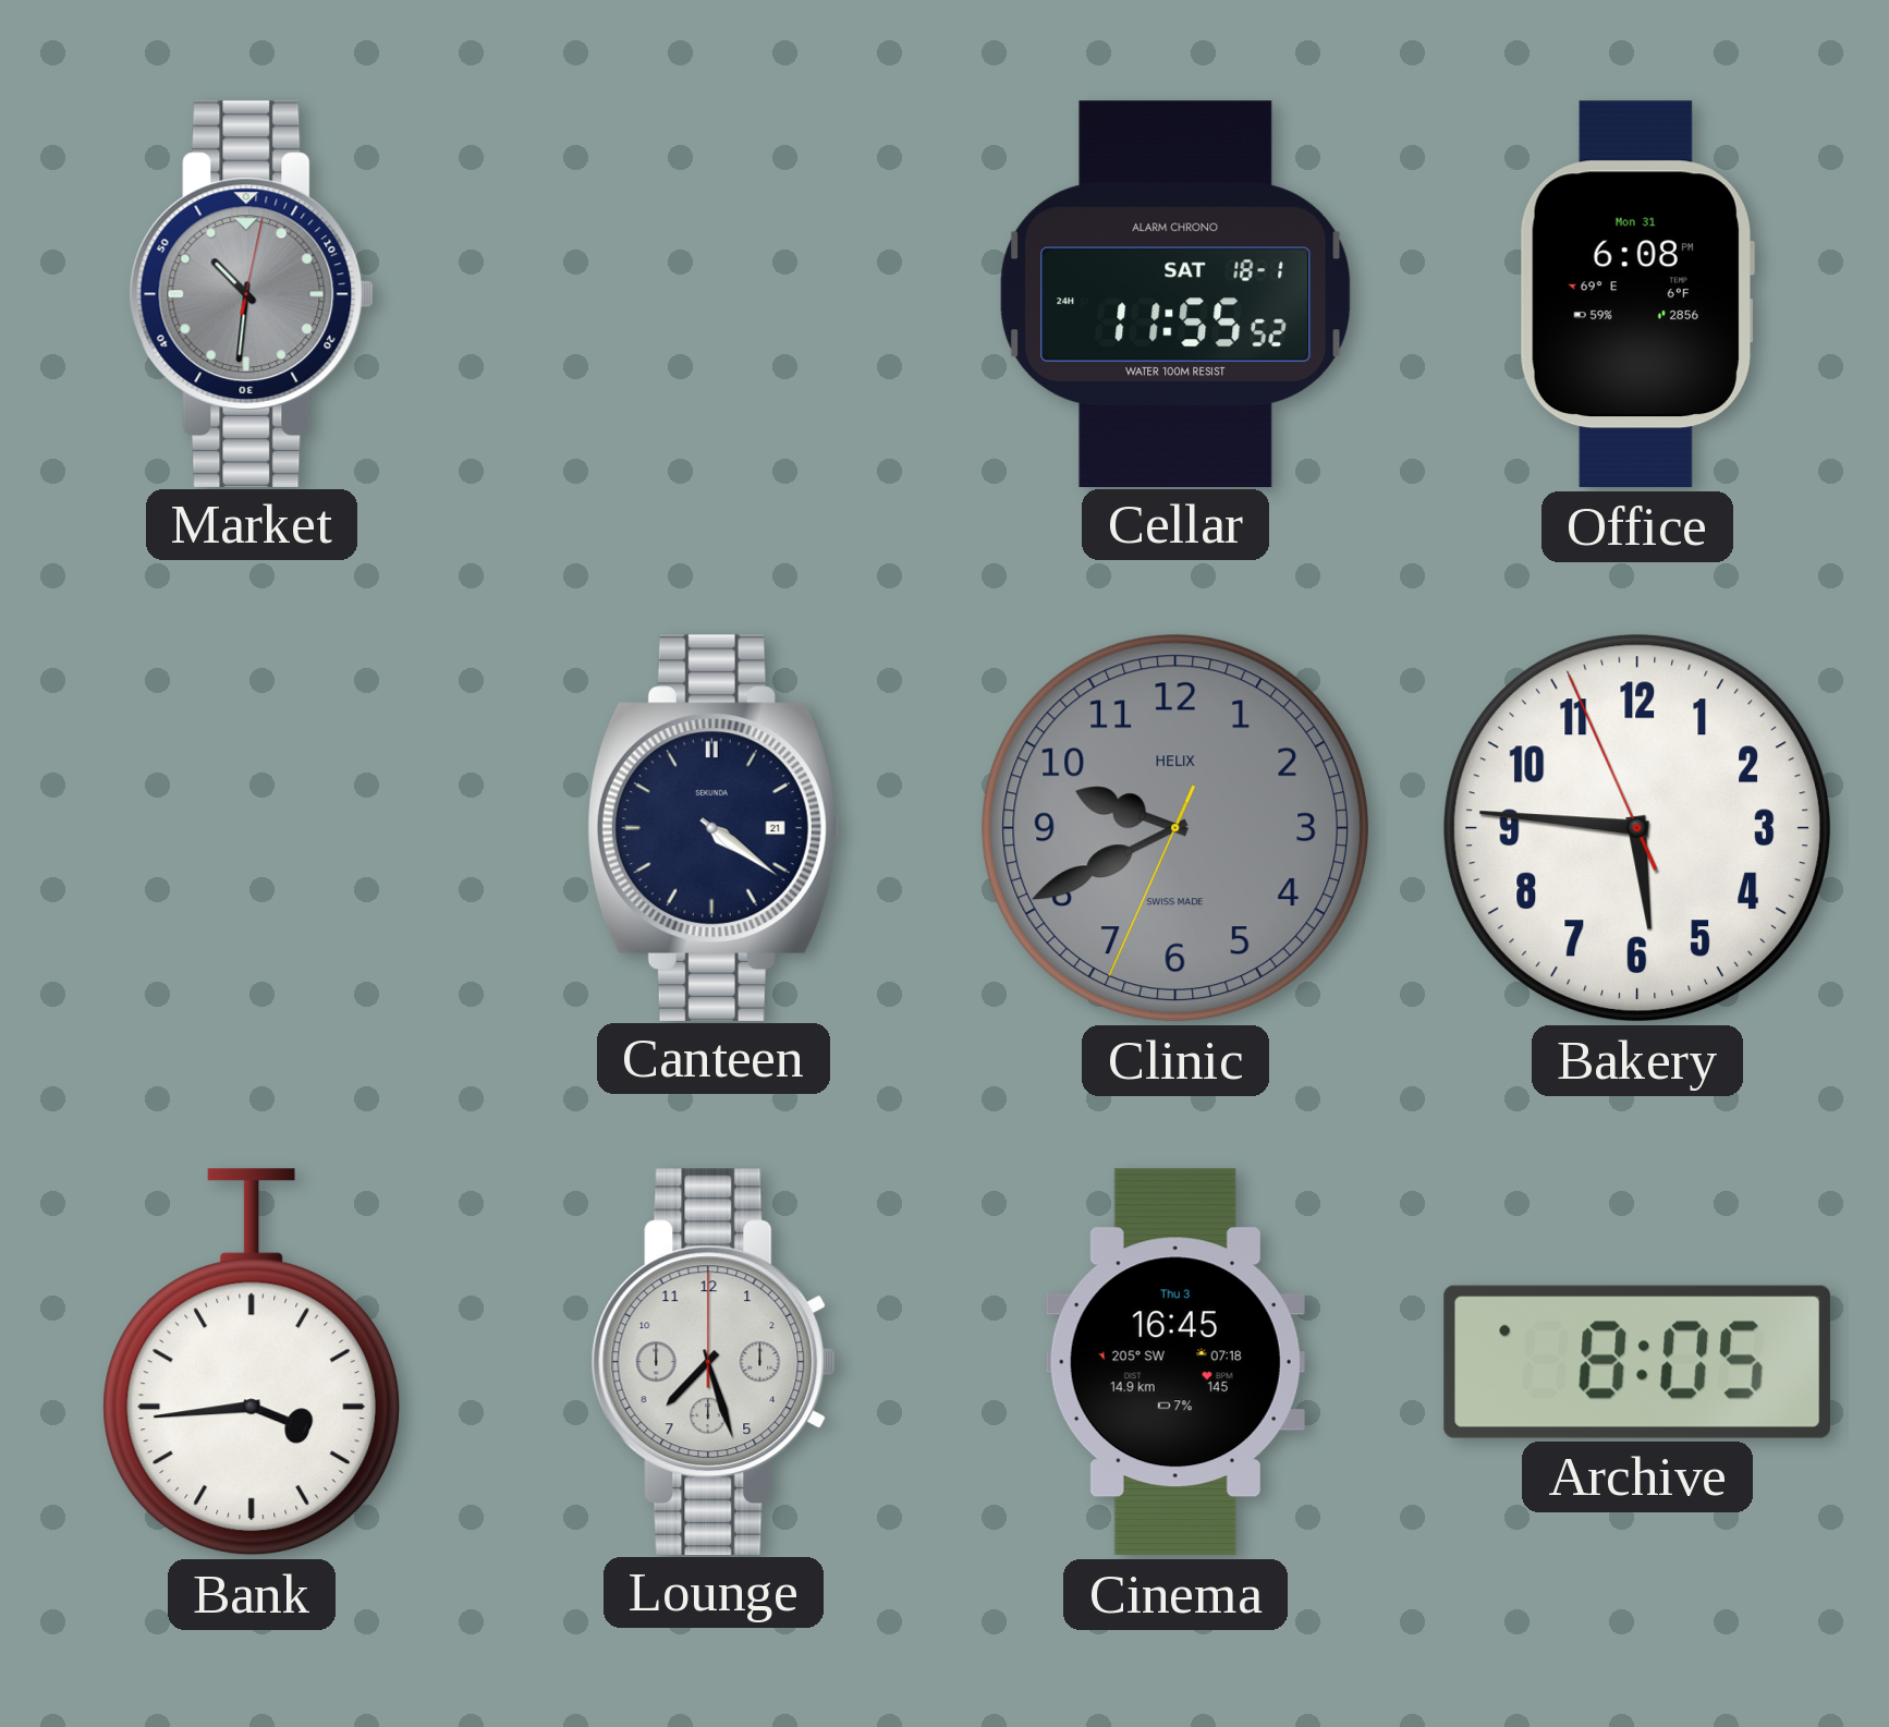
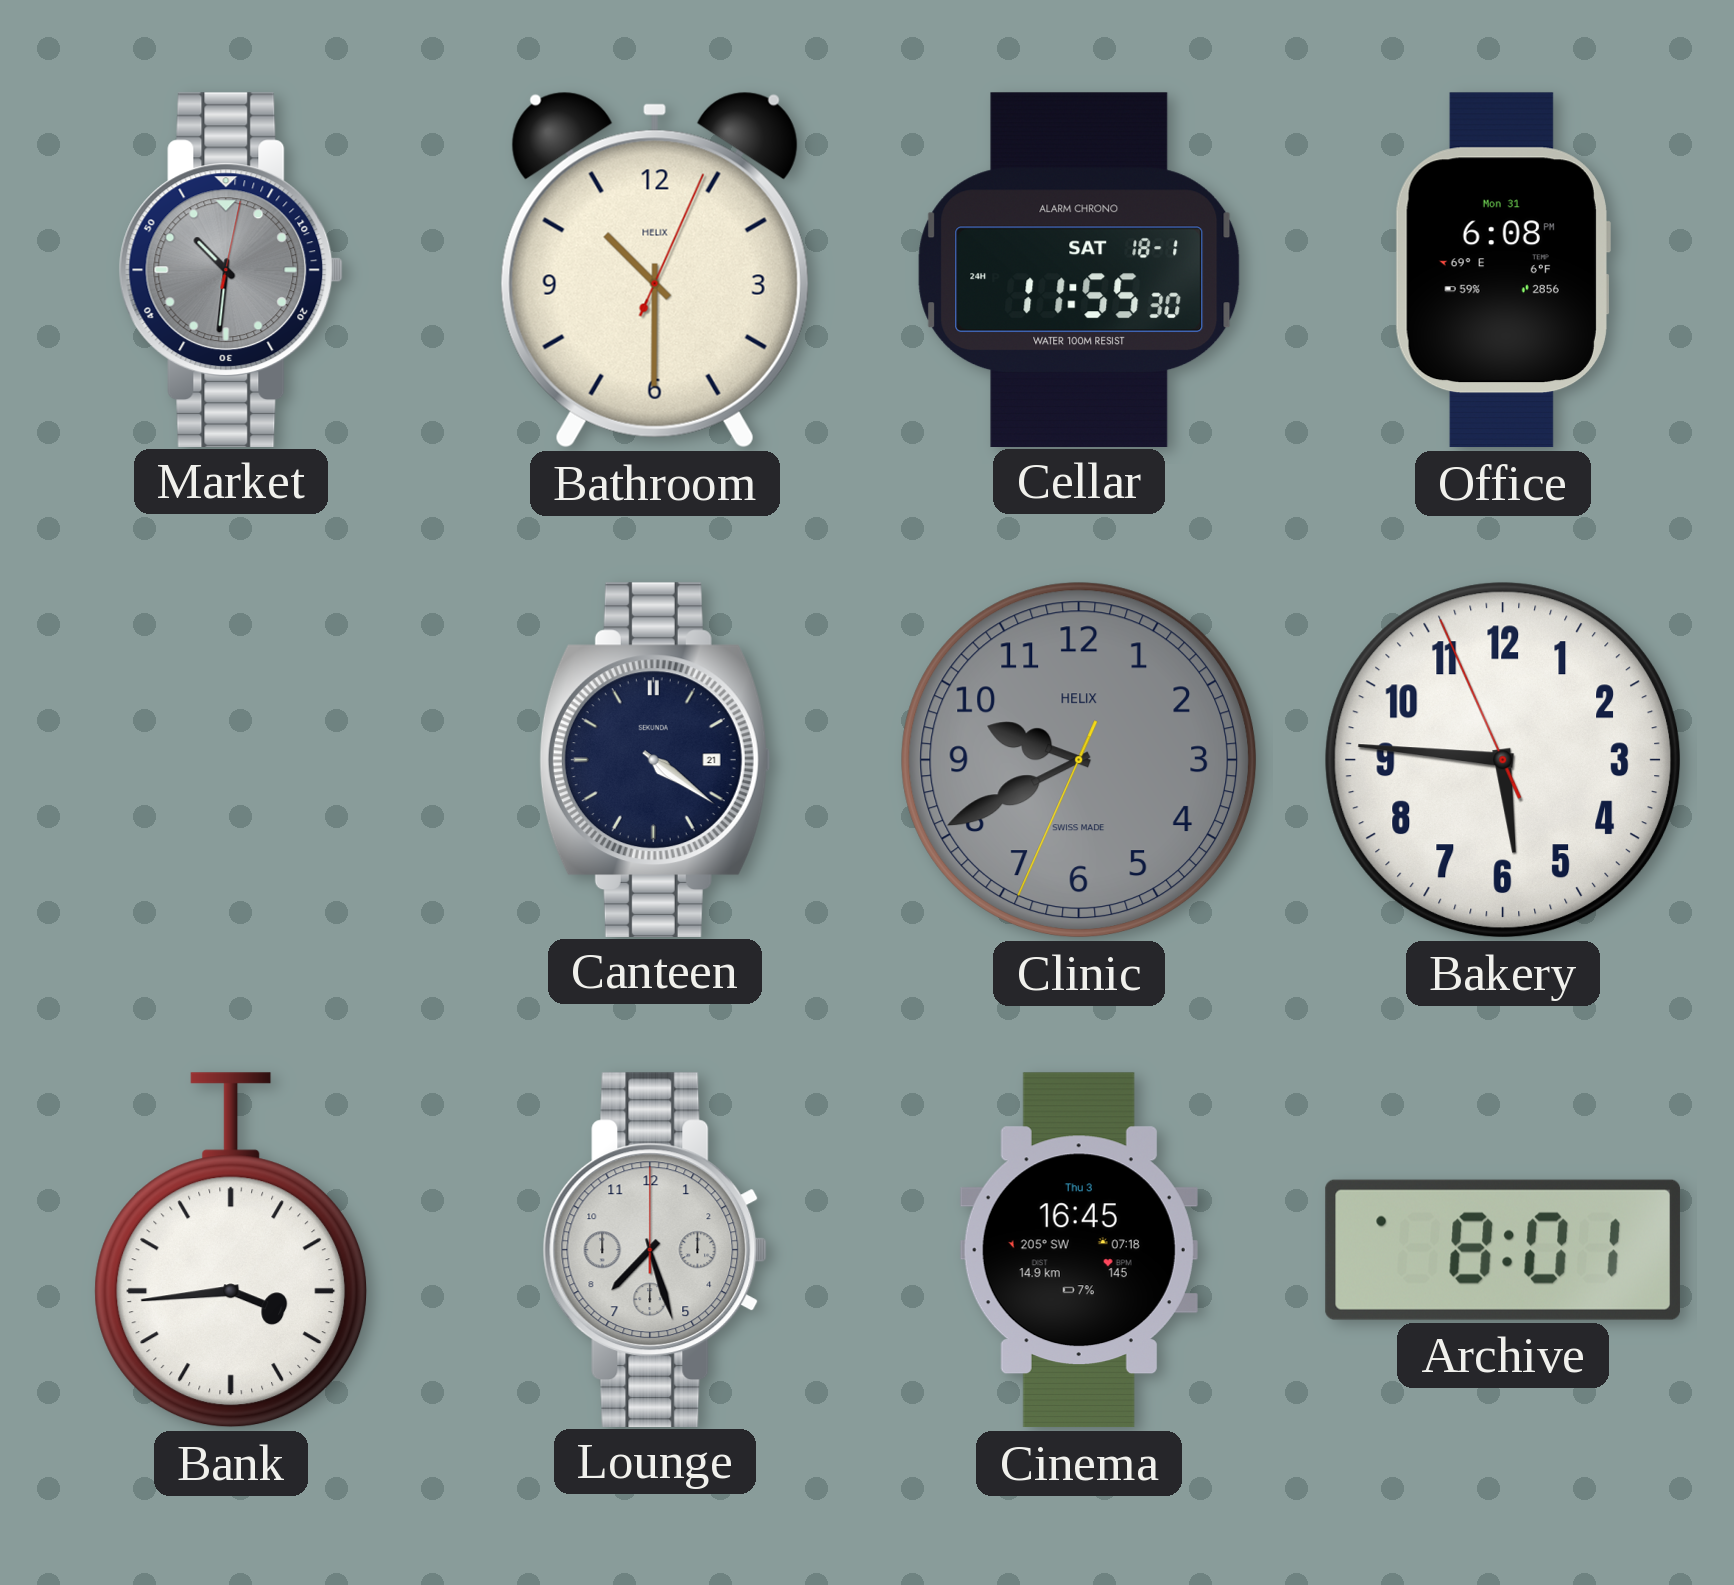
Bathroom: none -> 10:30 (655, 270)
Cellar: 11:55:52 -> 11:55:30 (1079, 269)
Archive: 8:05 -> 8:01 (1503, 1250)
